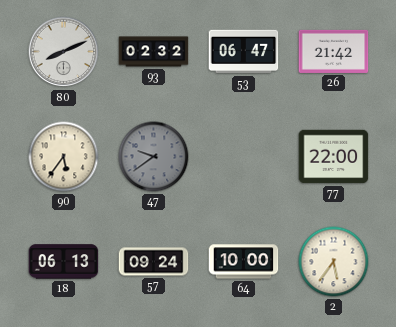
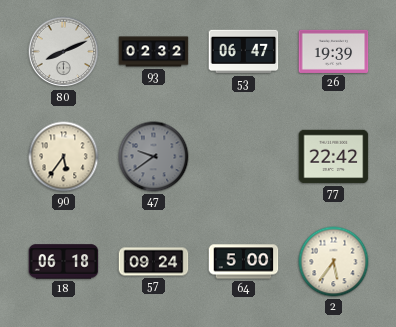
26: 21:42 -> 19:39 (334, 51)
77: 22:00 -> 22:42 (334, 157)
18: 06:13 -> 06:18 (64, 262)
64: 10:00 -> 5:00 (244, 262)
